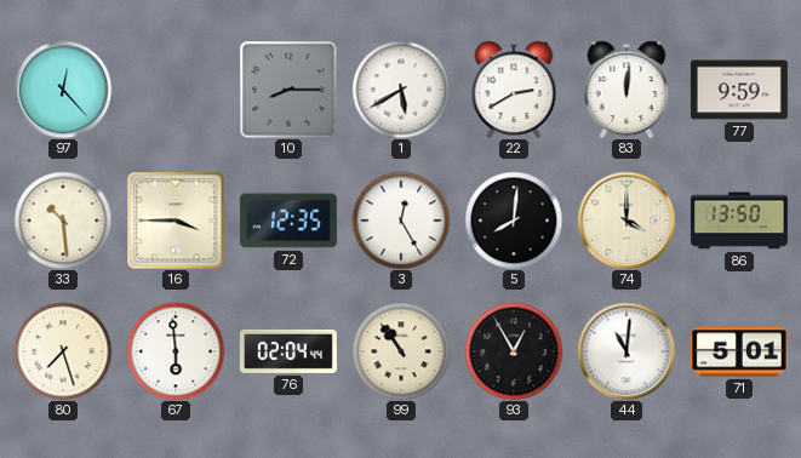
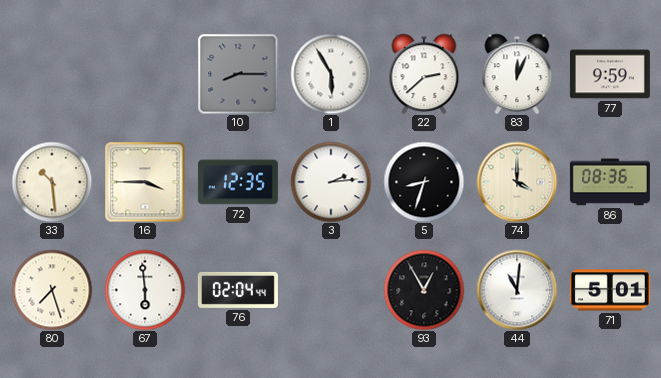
97: 12:23 -> none (63, 90)
1: 5:40 -> 5:55 (331, 74)
22: 2:40 -> 2:38 (424, 74)
83: 12:01 -> 12:04 (517, 74)
3: 12:25 -> 2:14 (331, 182)
5: 8:01 -> 8:33 (424, 182)
86: 13:50 -> 08:36 (610, 182)
99: 10:54 -> none (401, 351)
